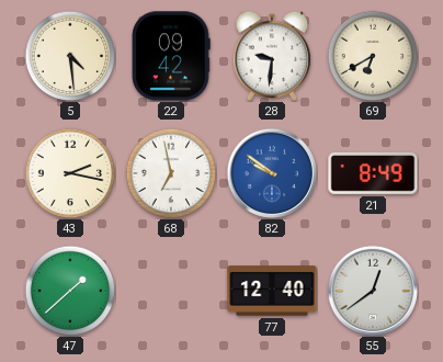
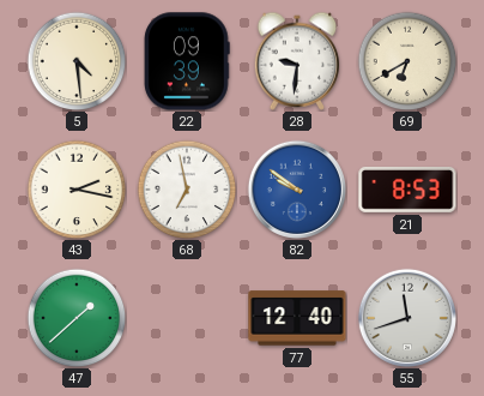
22: 09:42 -> 09:39 (187, 61)
21: 8:49 -> 8:53 (407, 190)
55: 12:39 -> 11:42 (407, 318)
